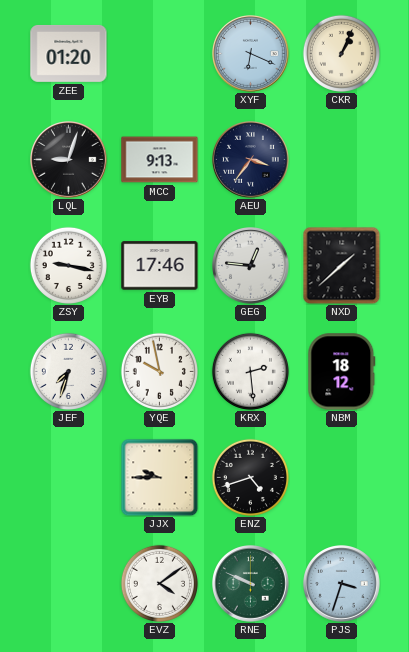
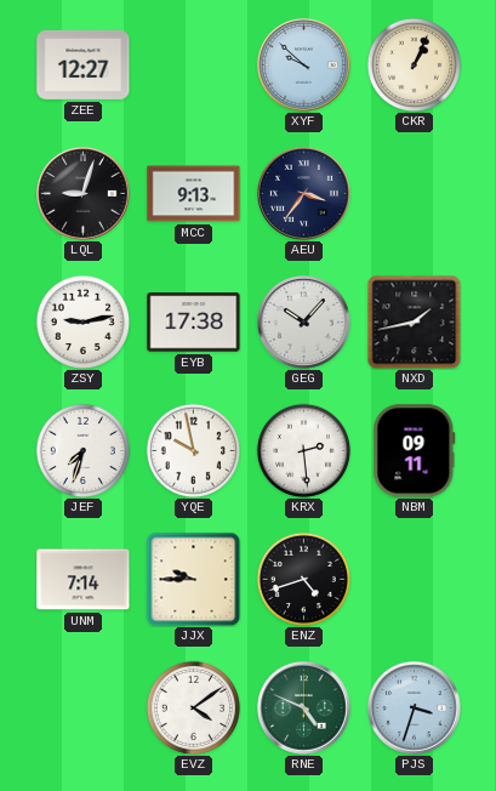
ZEE: 01:20 -> 12:27 (84, 64)
XYF: 6:19 -> 9:52 (304, 66)
ZSY: 9:17 -> 9:13 (82, 321)
EYB: 17:46 -> 17:38 (194, 323)
GEG: 12:46 -> 10:07 (304, 323)
NXD: 1:38 -> 1:43 (414, 321)
NBM: 18:12 -> 09:11 (415, 451)
UNM: none -> 7:14 (84, 580)
RNE: 9:49 -> 4:49 (304, 709)
